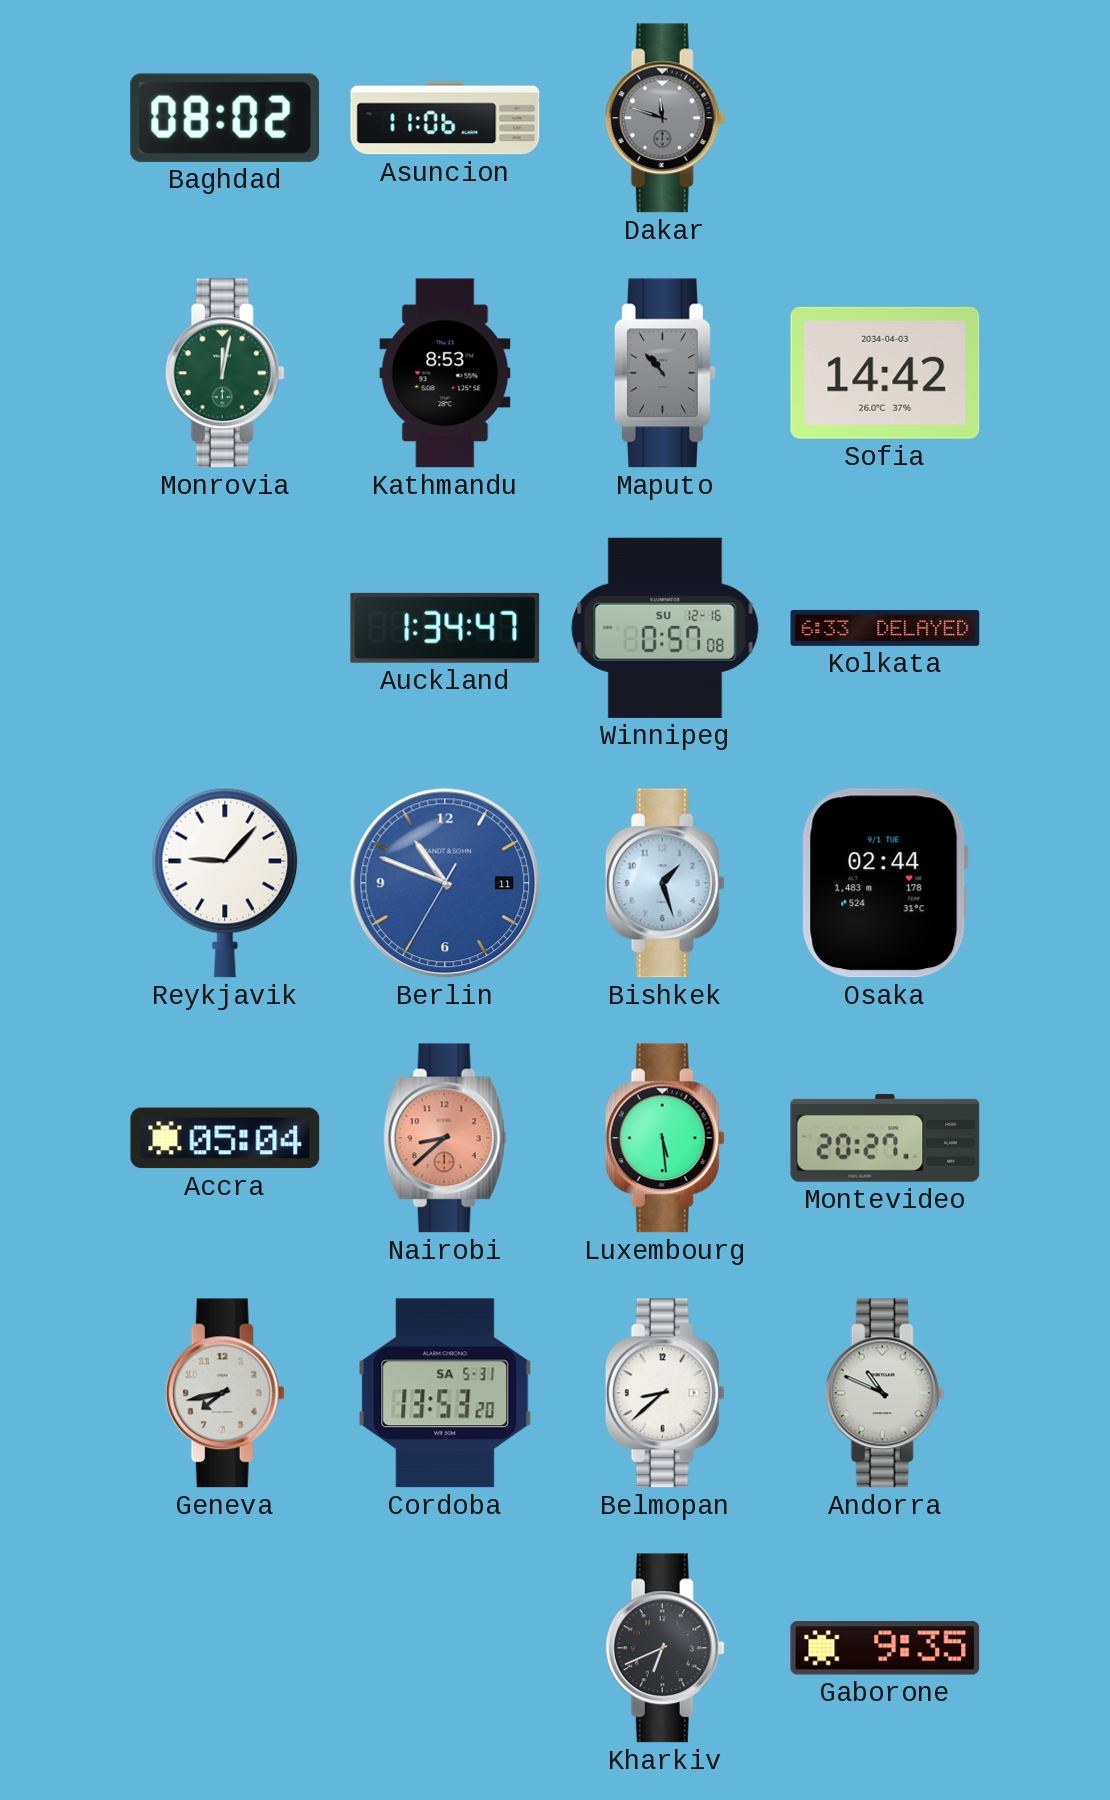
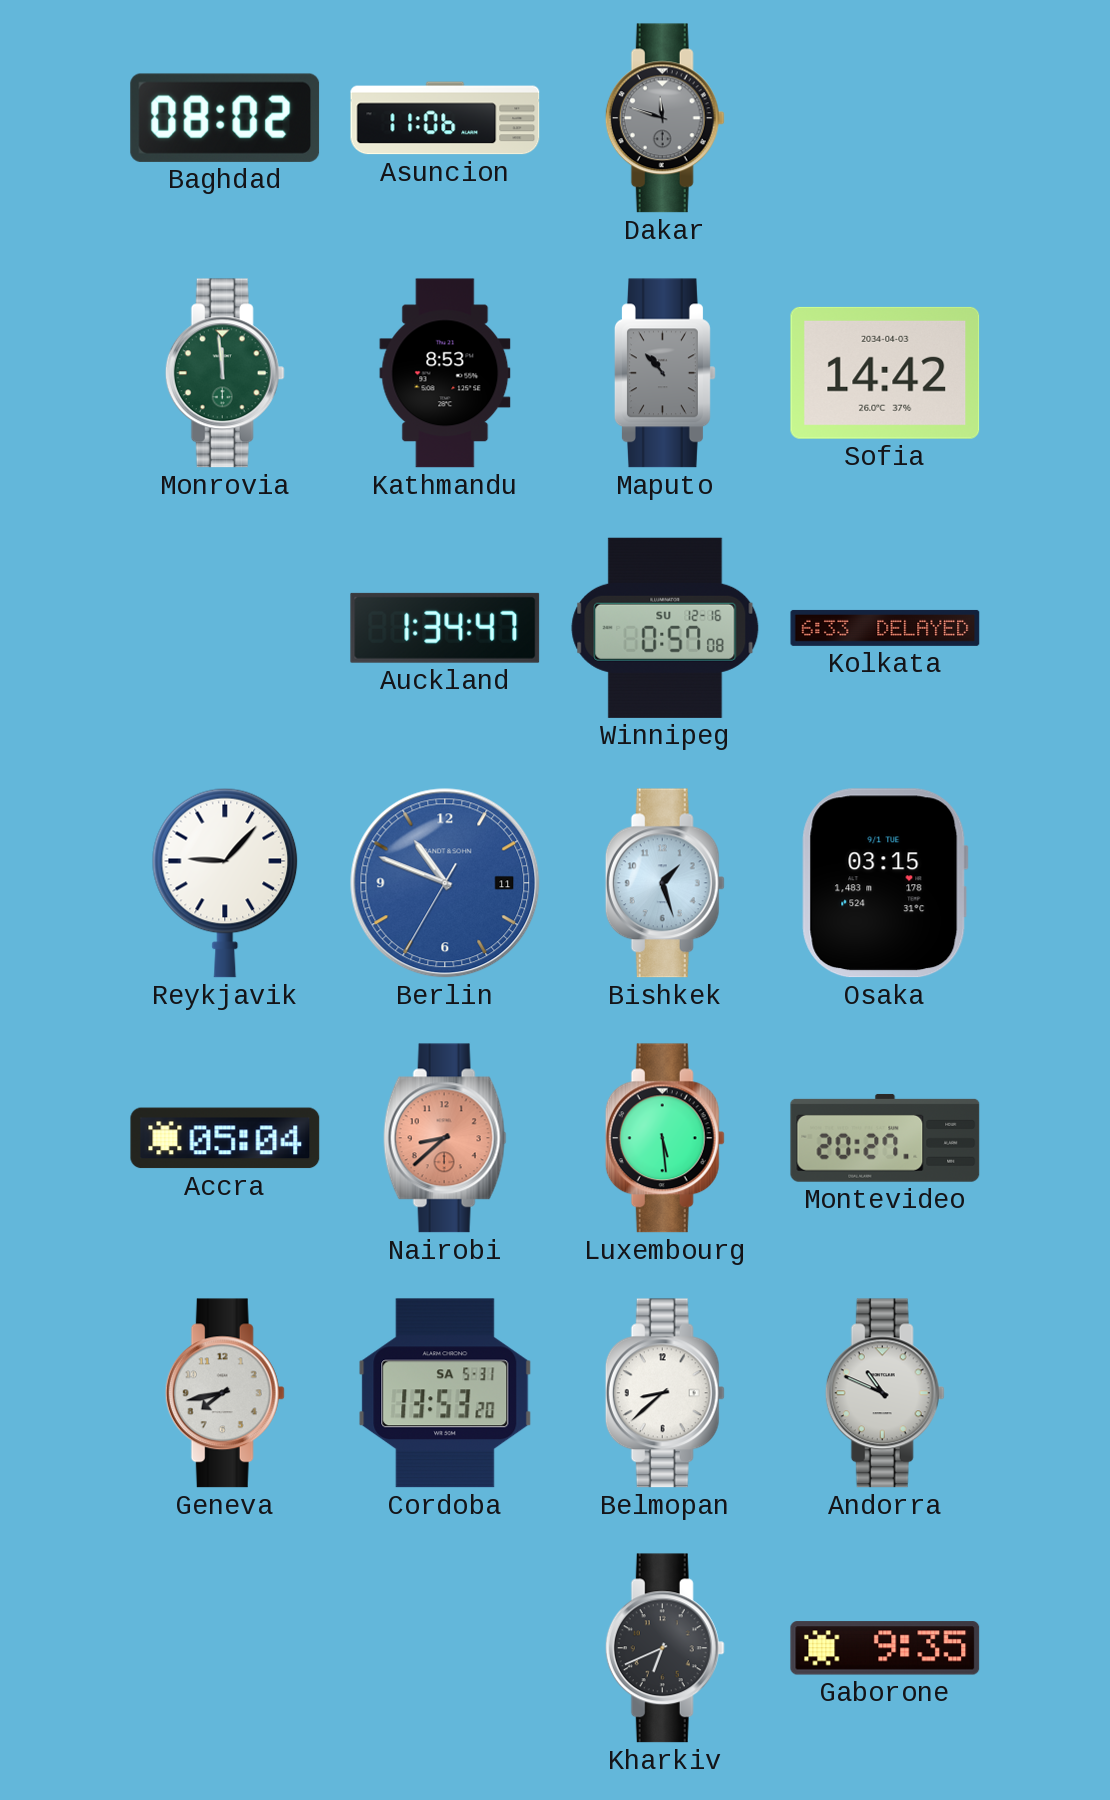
Monrovia: 12:02 -> 11:59 (225, 373)
Osaka: 02:44 -> 03:15 (885, 883)
